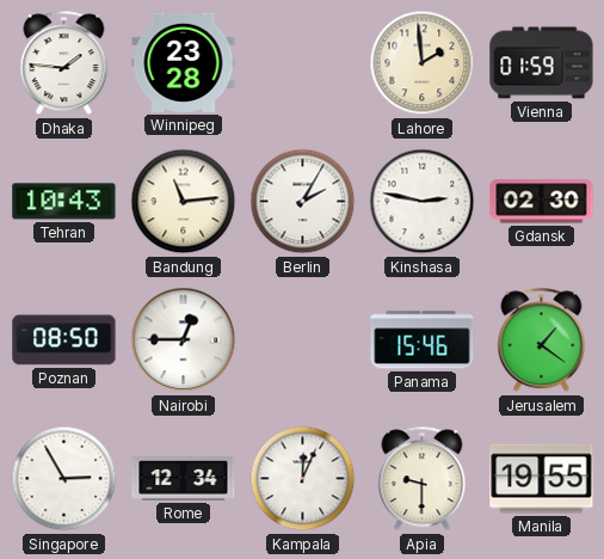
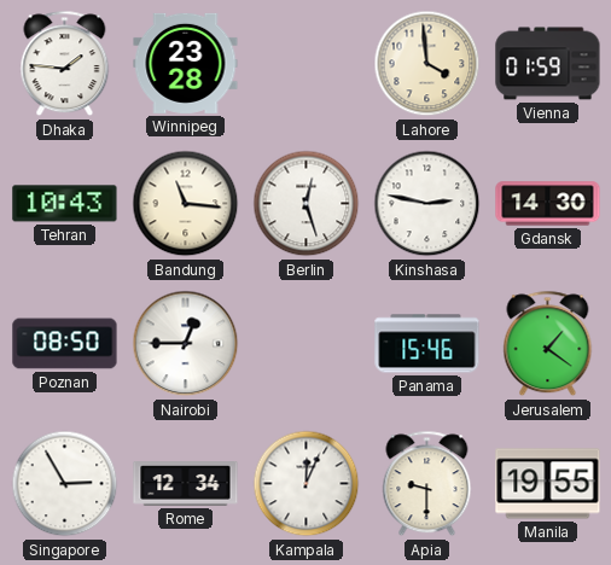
Lahore: 1:59 -> 3:59 (427, 64)
Bandung: 11:14 -> 11:16 (186, 204)
Berlin: 2:05 -> 12:27 (307, 204)
Gdansk: 02:30 -> 14:30 (548, 204)
